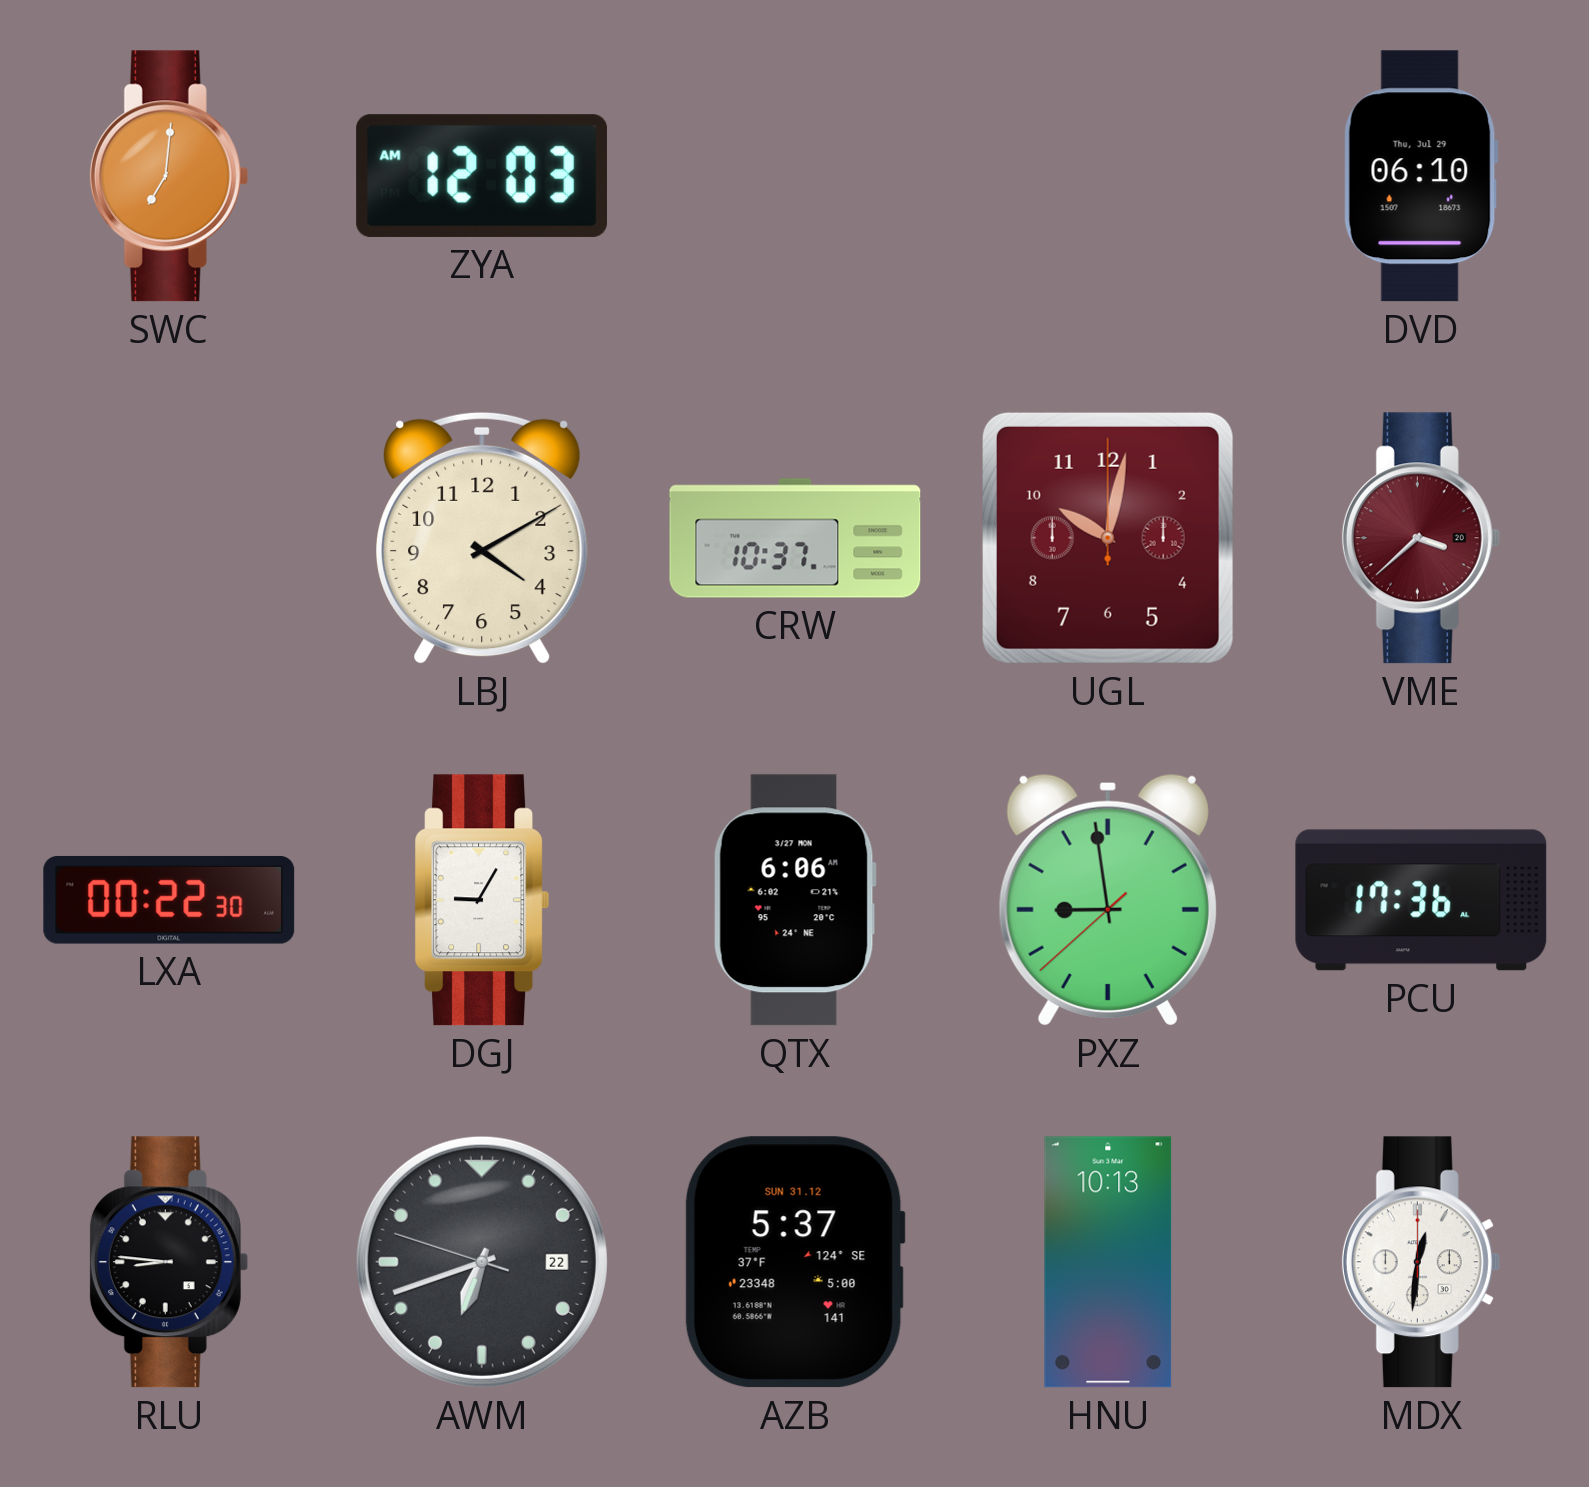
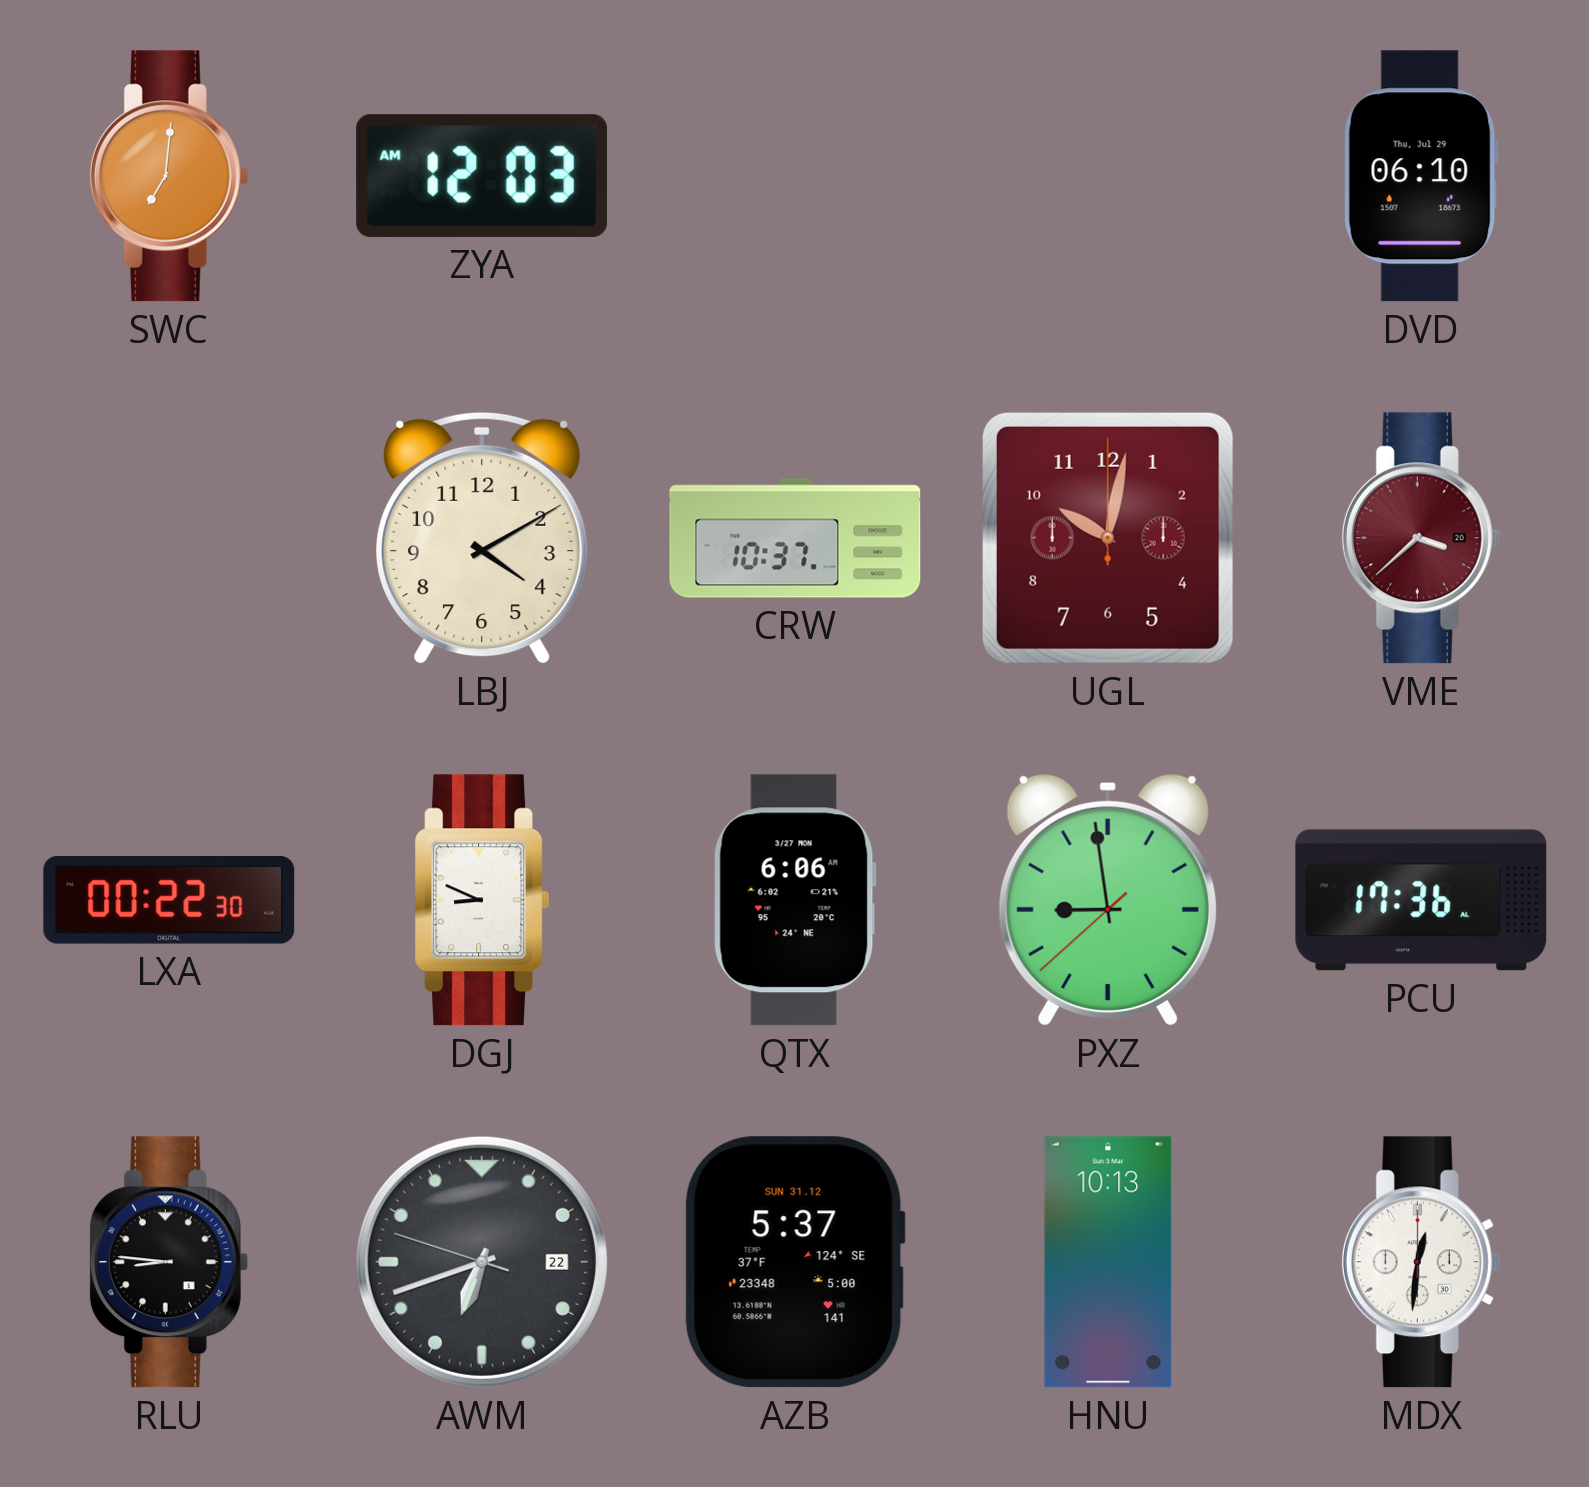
DGJ: 9:05 -> 8:49 (482, 900)
